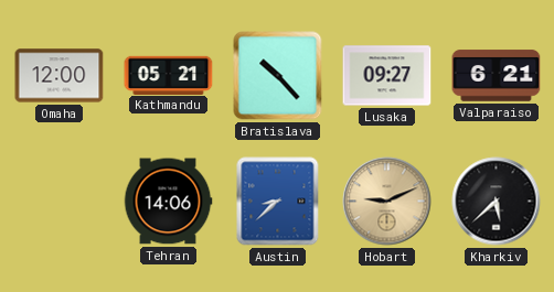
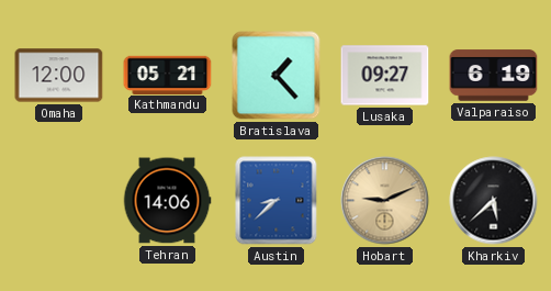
Bratislava: 10:23 -> 1:23 (277, 76)
Valparaiso: 6:21 -> 6:19 (494, 76)
